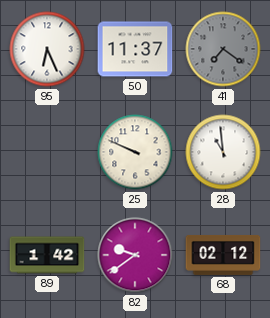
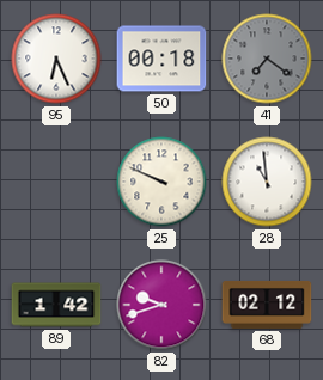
50: 11:37 -> 00:18 (161, 59)
82: 9:39 -> 9:42 (161, 305)
